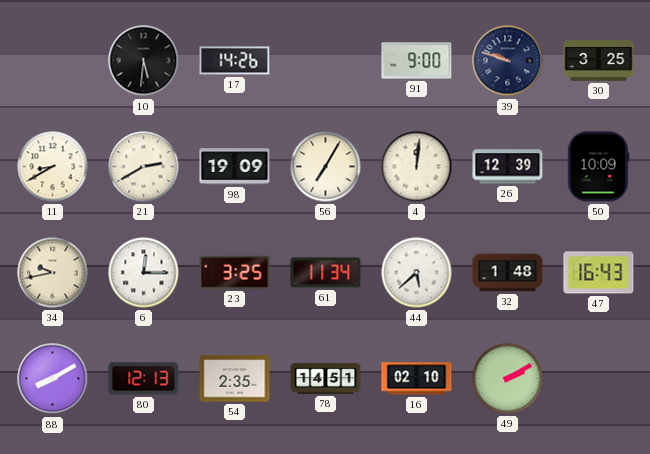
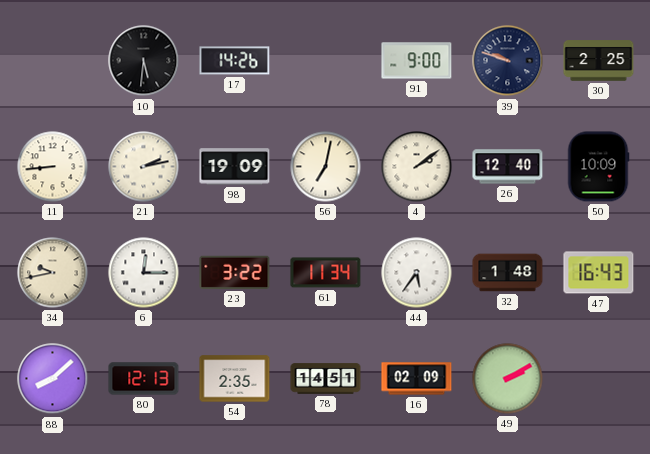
30: 3:25 -> 2:25 (599, 61)
11: 8:40 -> 8:44 (53, 167)
21: 2:40 -> 2:13 (144, 167)
56: 7:05 -> 7:02 (326, 167)
4: 12:01 -> 2:09 (417, 167)
26: 12:39 -> 12:40 (508, 167)
23: 3:25 -> 3:22 (235, 272)
44: 5:38 -> 5:36 (417, 273)
88: 8:10 -> 8:08 (53, 379)
16: 02:10 -> 02:09 (417, 379)
